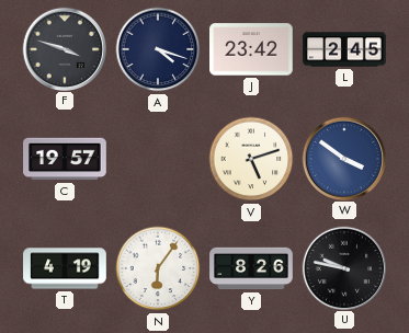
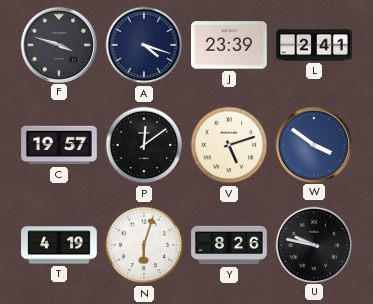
J: 23:42 -> 23:39 (229, 45)
L: 2:45 -> 2:41 (314, 45)
P: none -> 12:09 (144, 145)
N: 6:06 -> 6:03 (144, 245)
